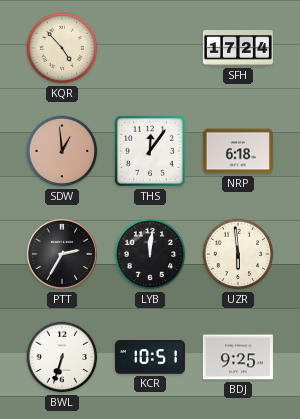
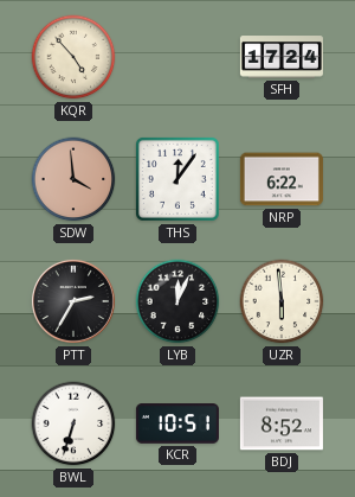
SDW: 12:59 -> 3:59 (73, 179)
NRP: 6:18 -> 6:22 (282, 179)
LYB: 12:01 -> 12:04 (177, 301)
BDJ: 9:25 -> 8:52 (282, 423)
